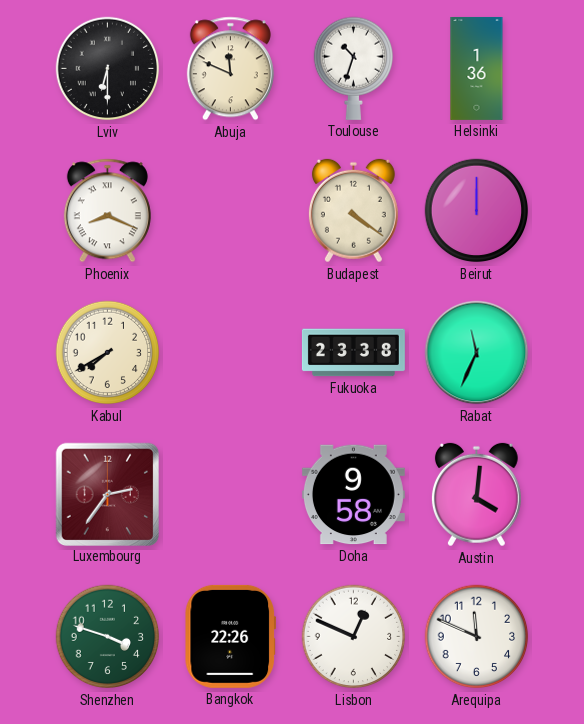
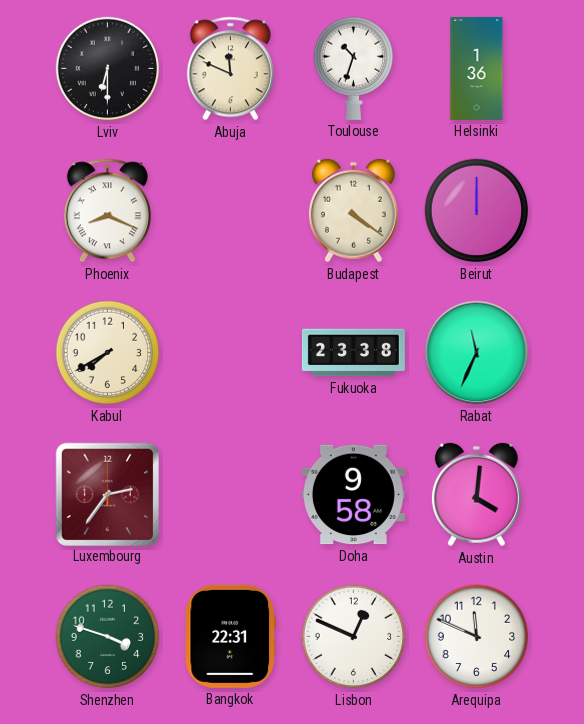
Bangkok: 22:26 -> 22:31 (230, 636)
